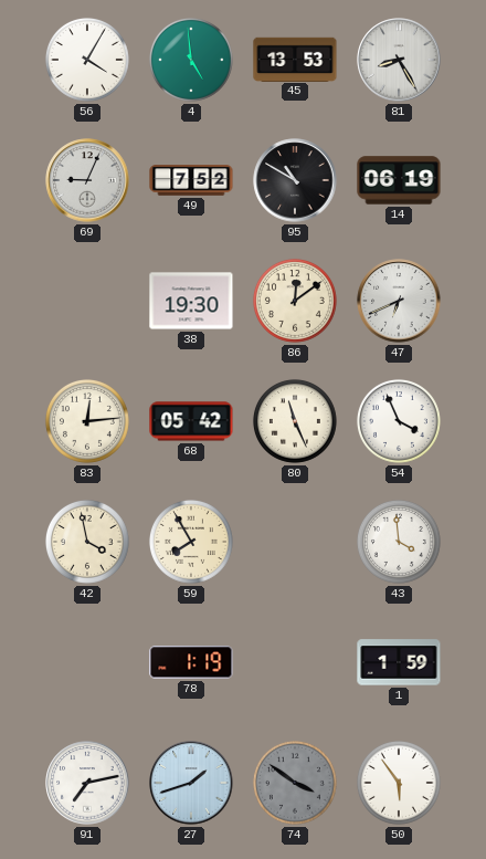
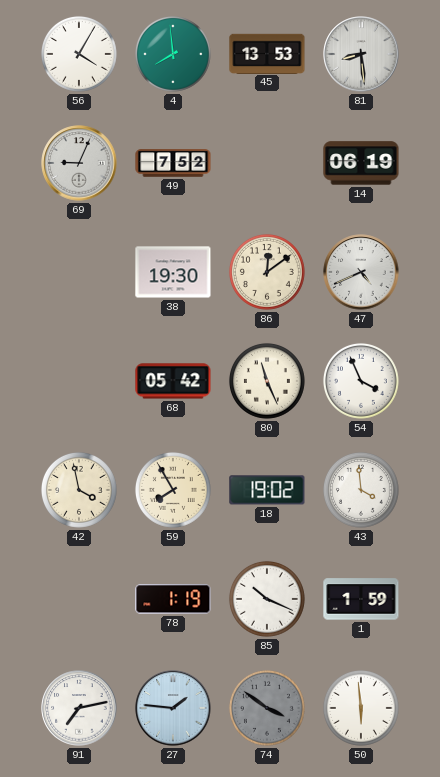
4: 4:59 -> 7:59 (173, 54)
81: 8:25 -> 8:29 (361, 54)
95: 10:50 -> none (295, 180)
47: 6:41 -> 4:41 (361, 272)
83: 12:14 -> none (87, 421)
18: none -> 19:02 (267, 490)
85: none -> 10:19 (267, 599)
27: 1:42 -> 1:46 (173, 708)
50: 5:54 -> 5:59 (361, 708)
